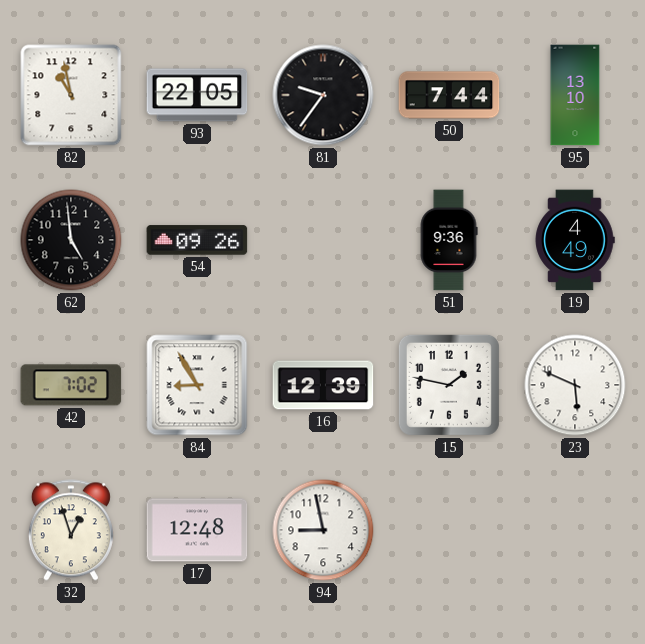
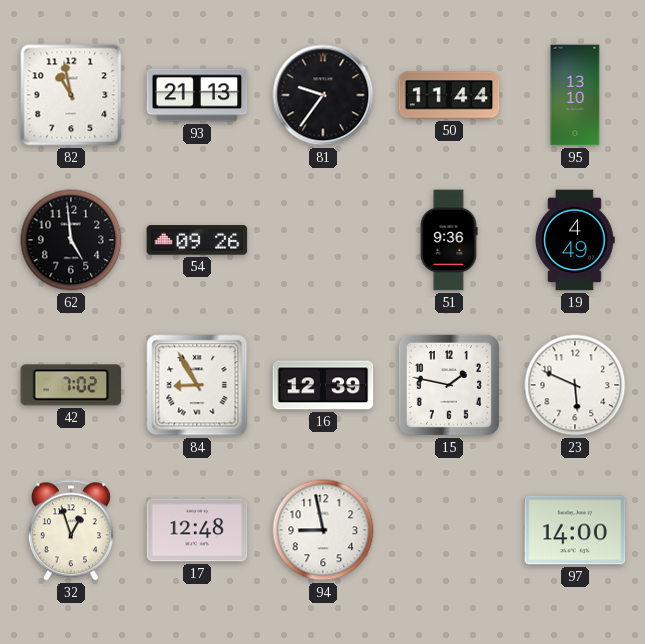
93: 22:05 -> 21:13 (197, 95)
50: 7:44 -> 11:44 (449, 95)
97: none -> 14:00 (575, 530)
